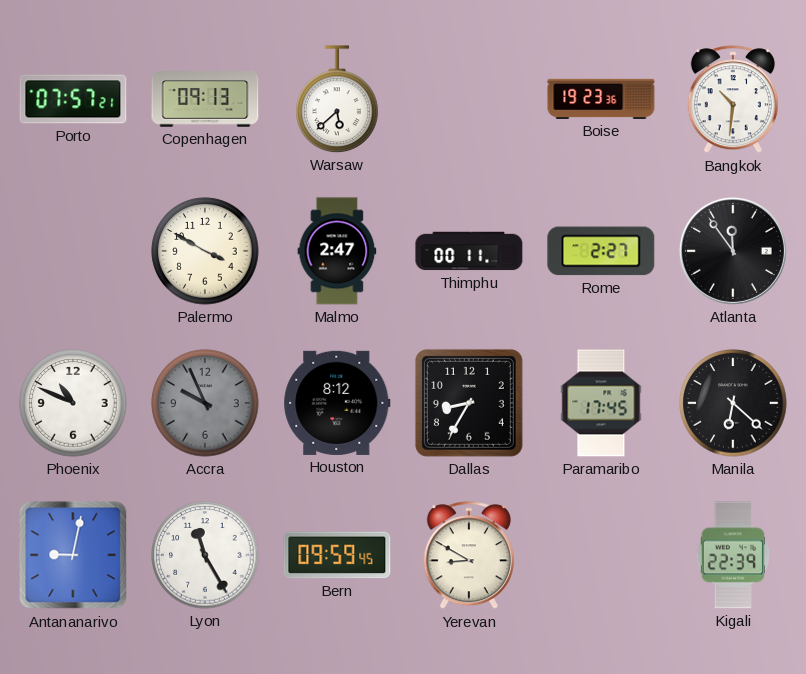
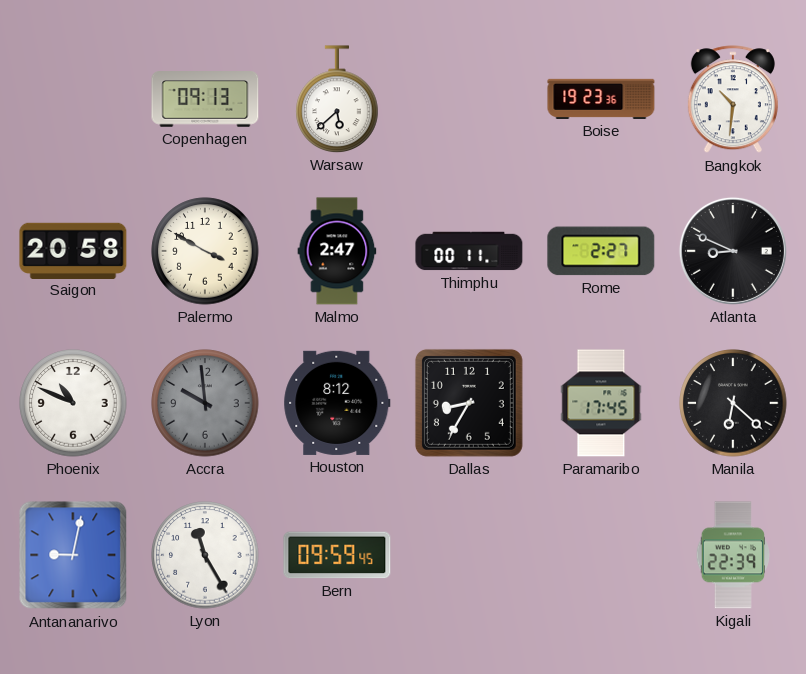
Porto: 07:57 -> none (73, 99)
Saigon: none -> 20:58 (73, 250)
Atlanta: 11:54 -> 8:49 (733, 251)
Accra: 9:56 -> 9:59 (205, 403)
Yerevan: 8:50 -> none (469, 556)
